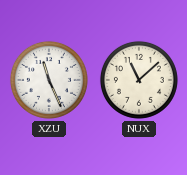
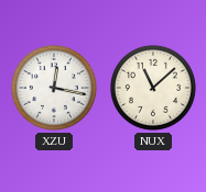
XZU: 11:26 -> 12:17 (54, 88)
